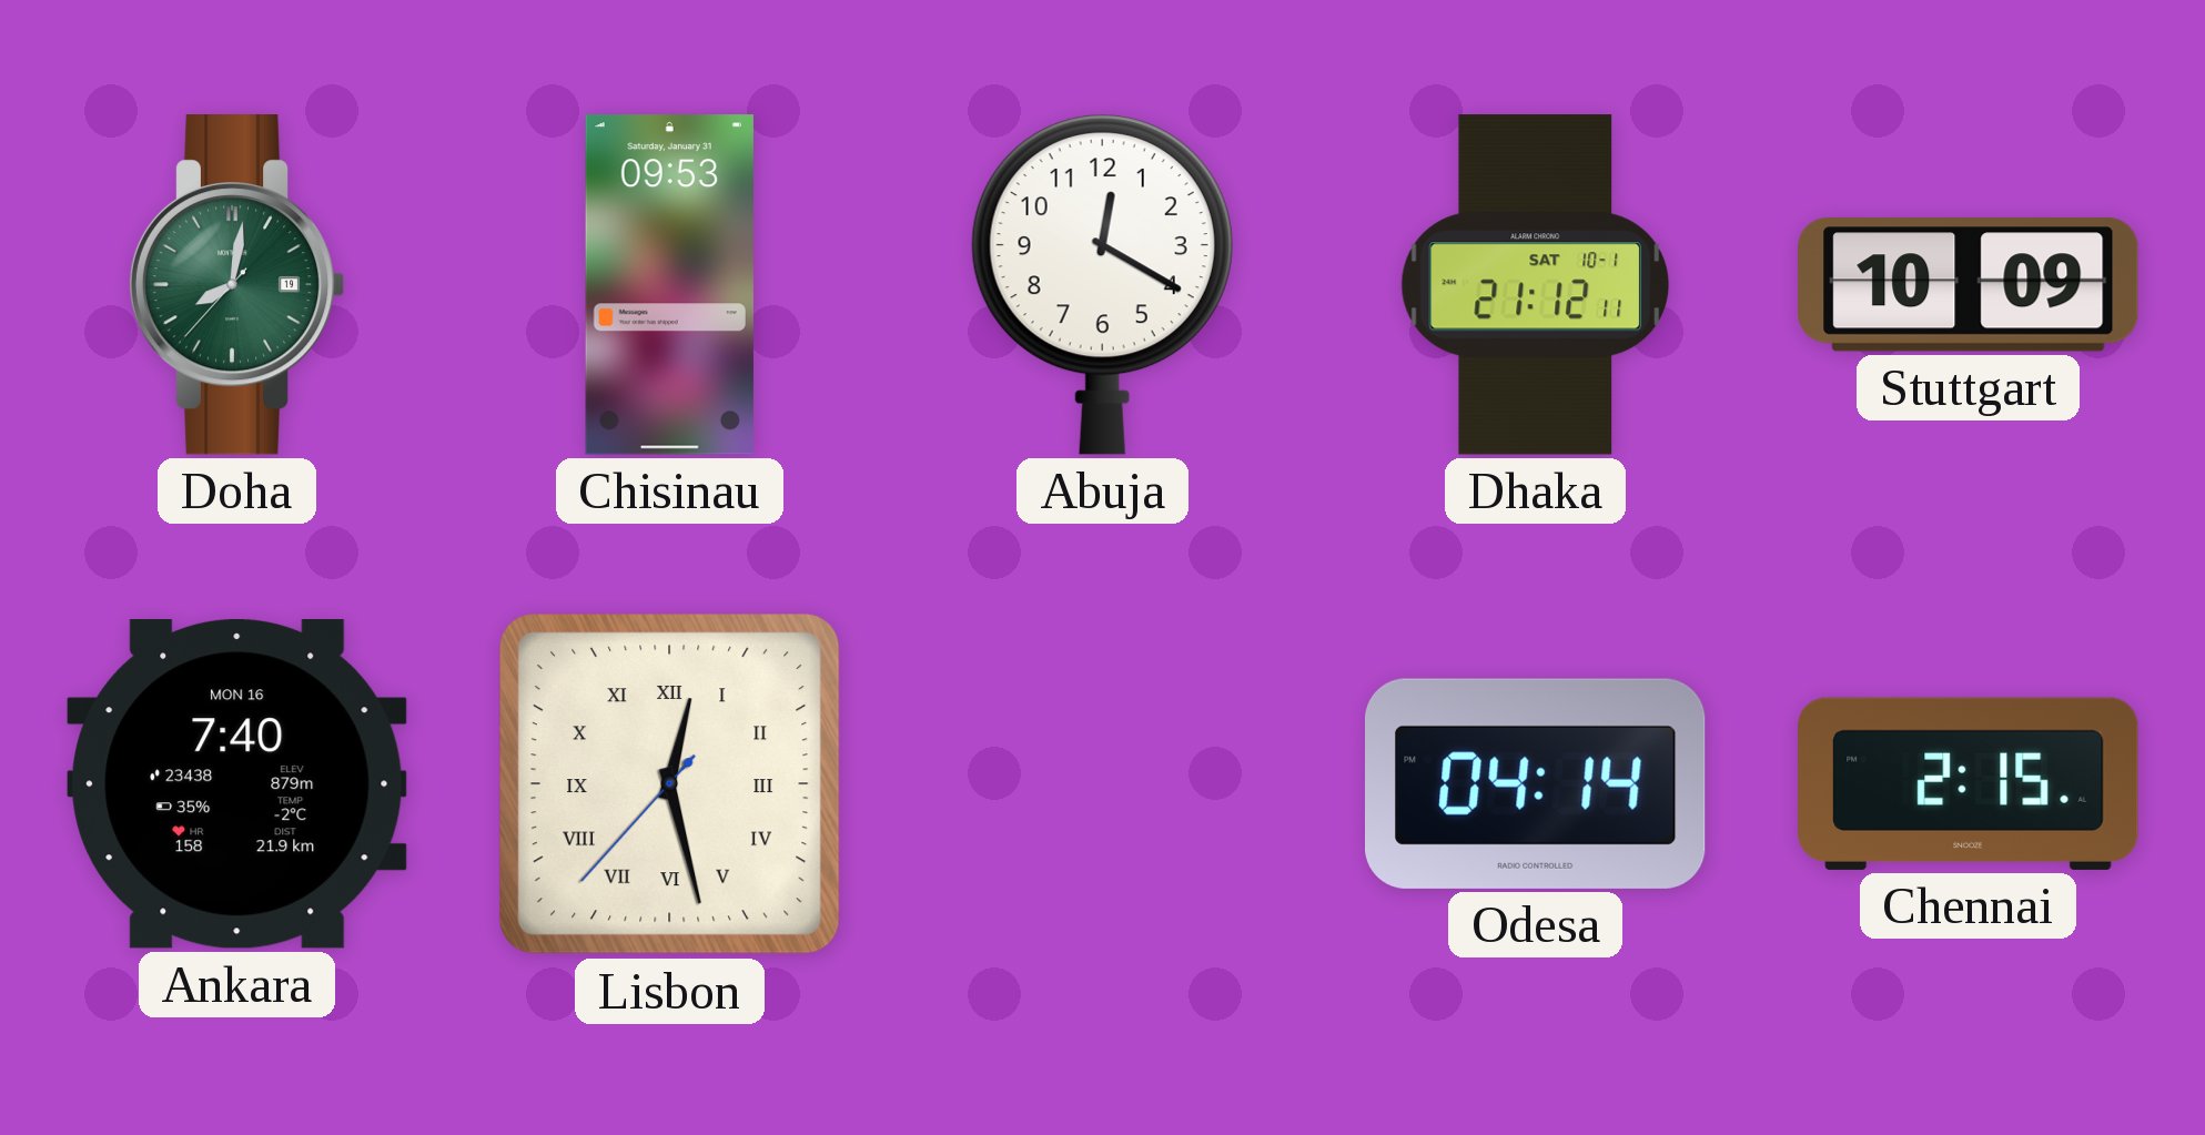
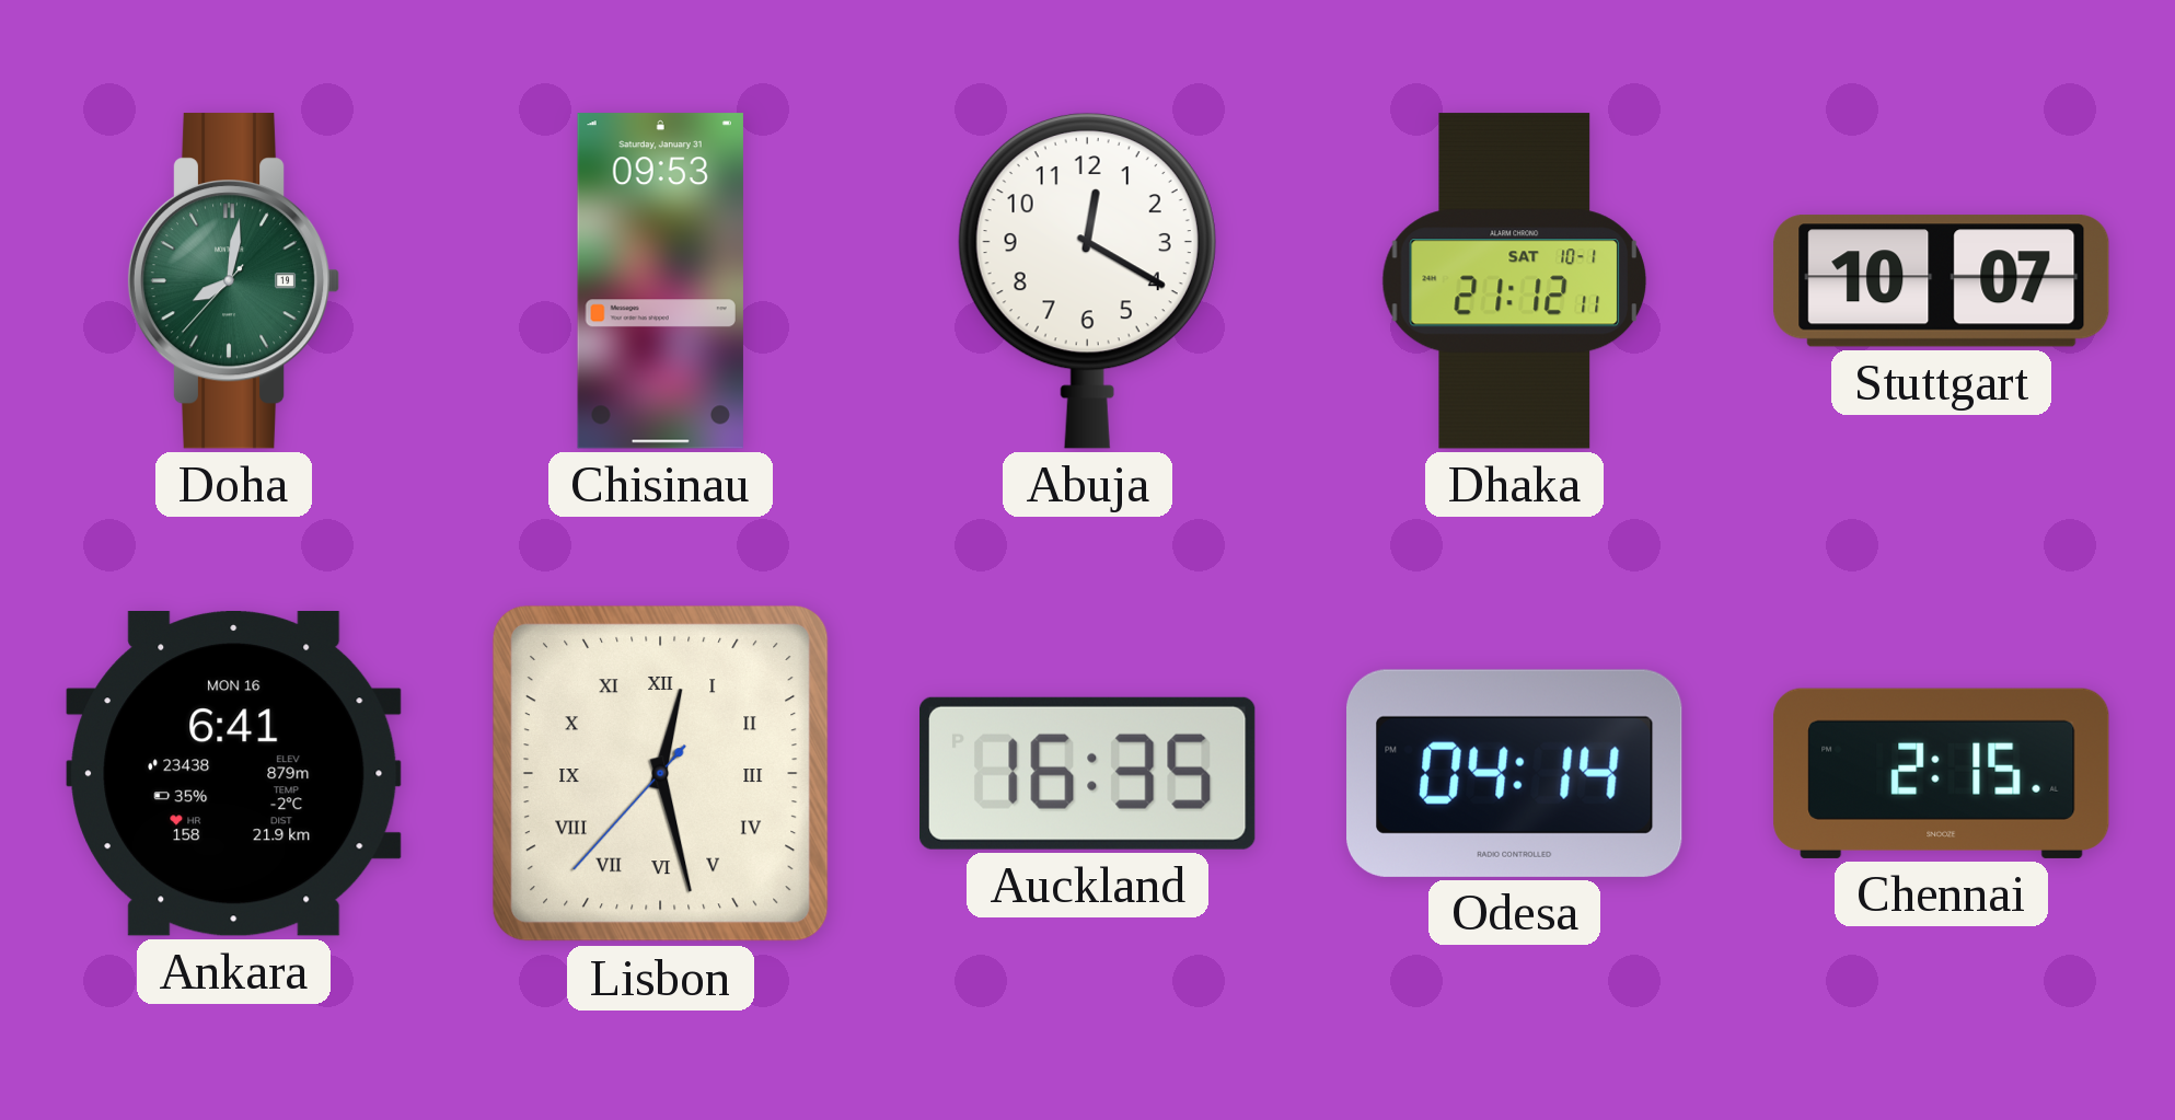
Stuttgart: 10:09 -> 10:07 (1942, 281)
Ankara: 7:40 -> 6:41 (234, 774)
Auckland: none -> 16:35 (1088, 773)
